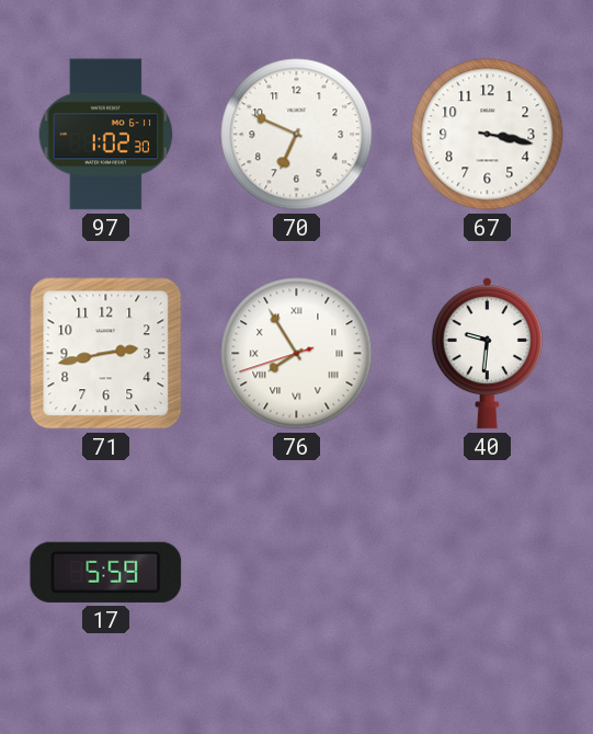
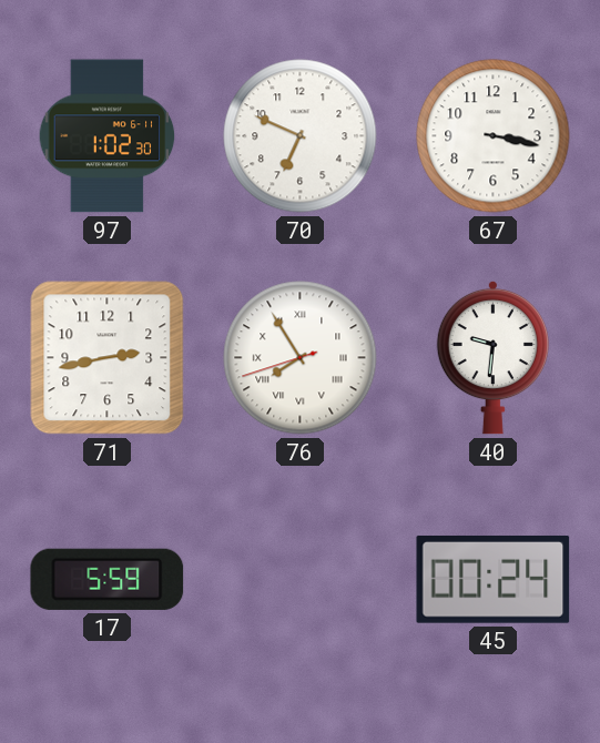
45: none -> 00:24 (494, 579)
